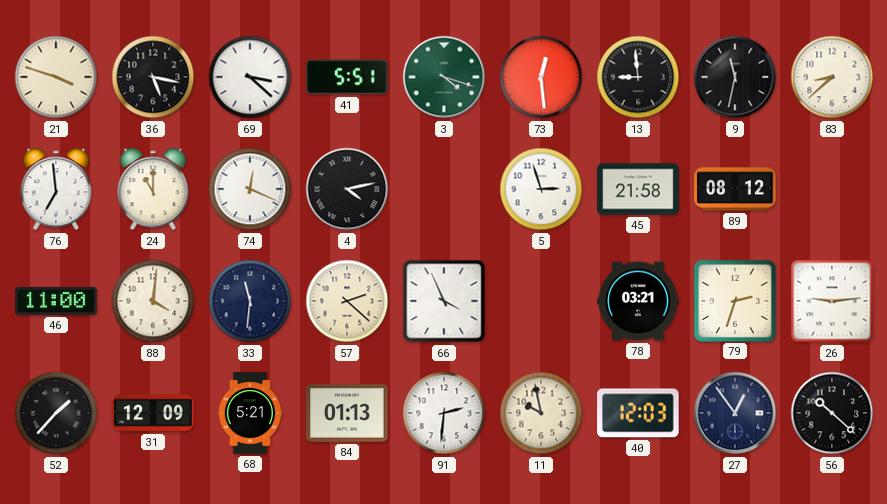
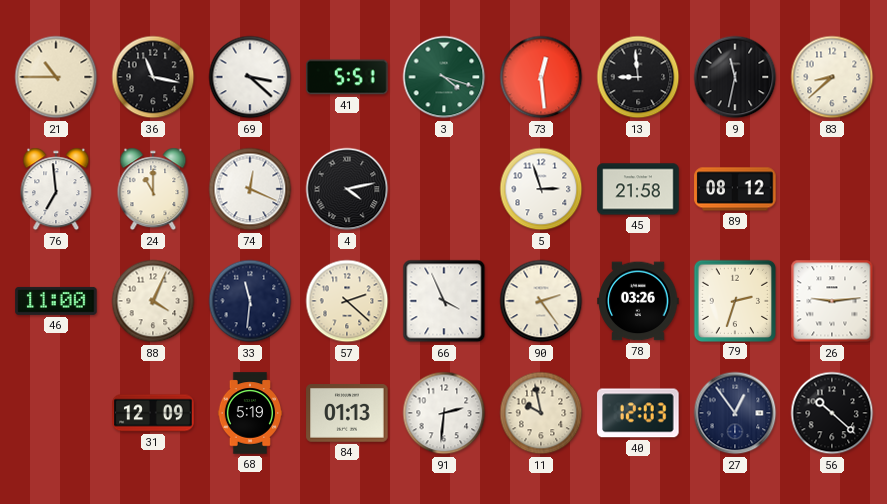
21: 3:48 -> 10:45 (56, 77)
36: 5:17 -> 11:17 (153, 77)
88: 4:01 -> 4:04 (153, 301)
90: none -> 2:24 (541, 301)
78: 03:21 -> 03:26 (638, 301)
52: 1:37 -> none (56, 413)
68: 5:21 -> 5:19 (250, 413)
